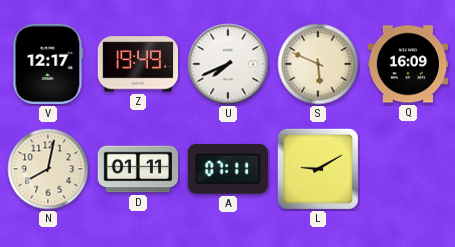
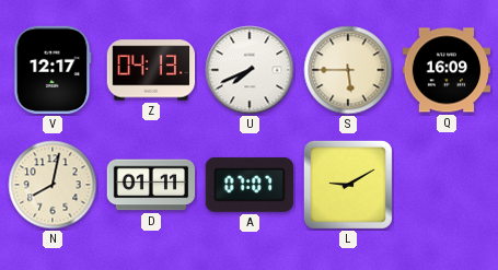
Z: 19:49 -> 04:13 (151, 70)
S: 5:49 -> 5:45 (348, 70)
A: 07:11 -> 07:07 (250, 185)
